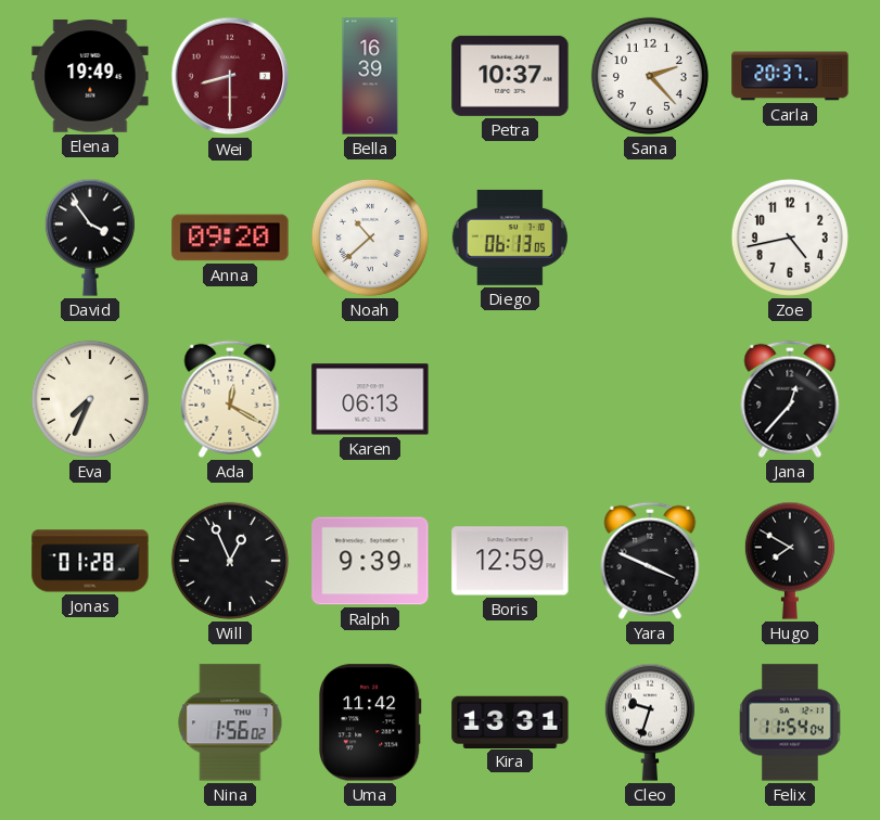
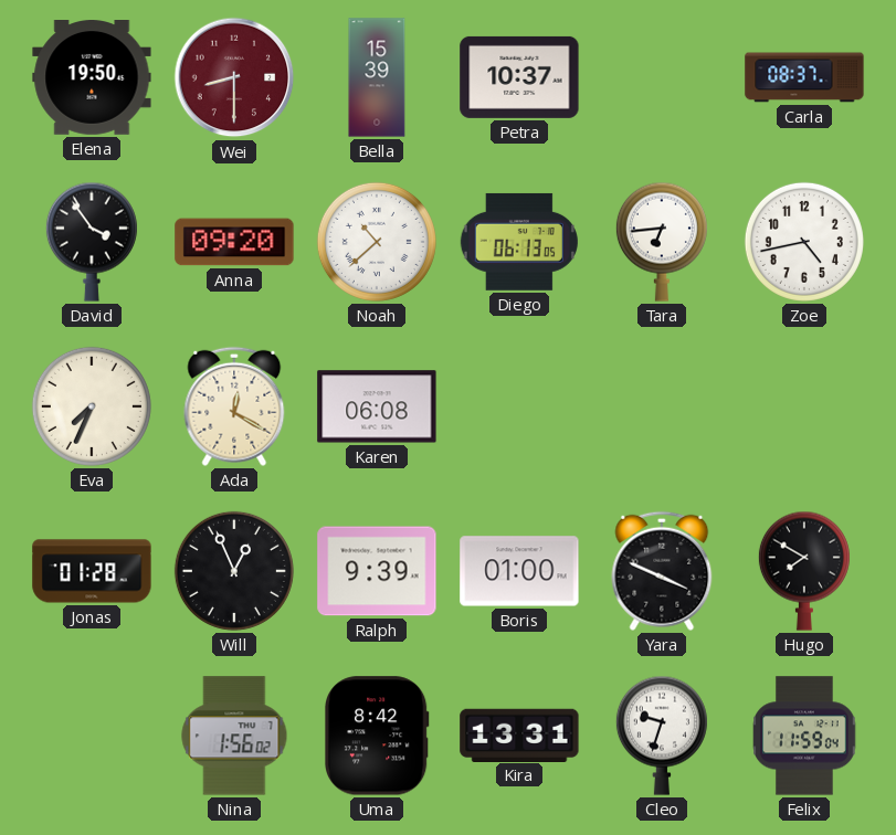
Elena: 19:49 -> 19:50 (92, 78)
Bella: 16:39 -> 15:39 (377, 77)
Sana: 2:23 -> none (650, 76)
Carla: 20:37 -> 08:37 (804, 77)
Tara: none -> 6:44 (662, 242)
Karen: 06:13 -> 06:08 (377, 406)
Jana: 12:37 -> none (790, 399)
Boris: 12:59 -> 01:00 (519, 571)
Uma: 11:42 -> 8:42 (378, 736)
Felix: 11:54 -> 11:59 (804, 736)
